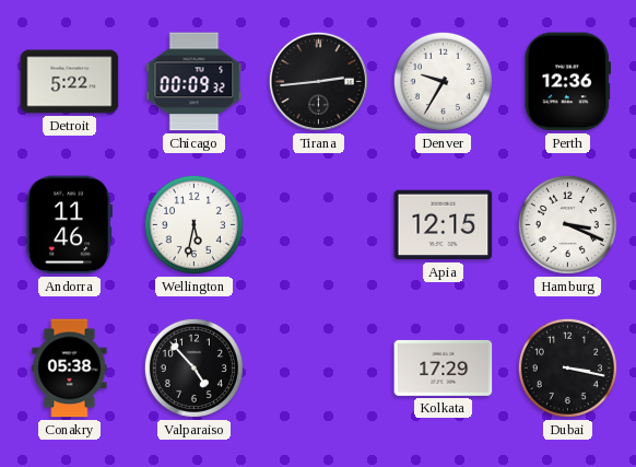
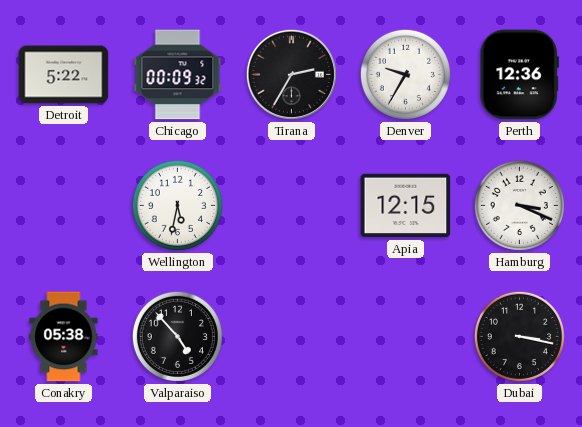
Tirana: 2:44 -> 2:35 (291, 74)
Andorra: 11:46 -> none (69, 225)
Kolkata: 17:29 -> none (444, 367)
